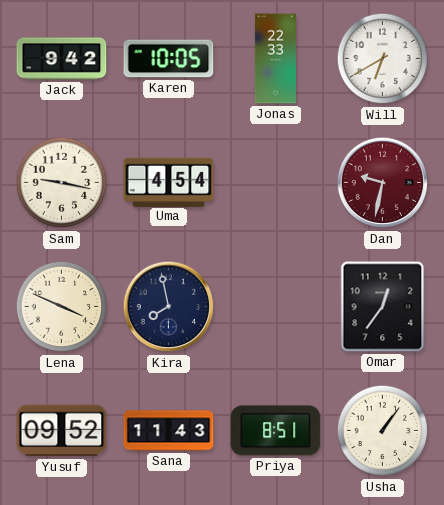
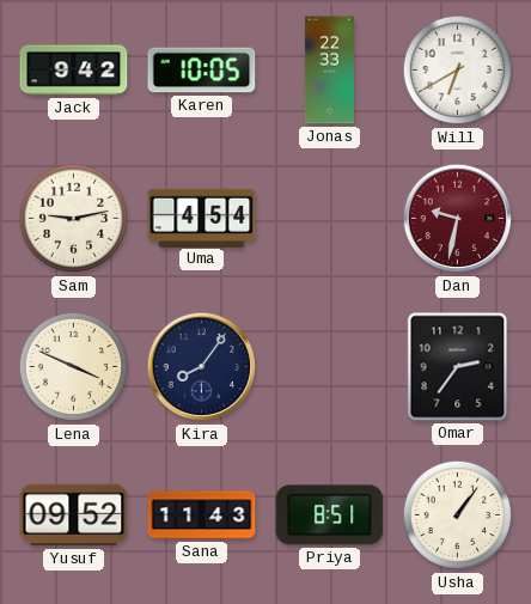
Sam: 9:17 -> 9:13 (74, 219)
Kira: 7:58 -> 8:06 (202, 367)
Omar: 12:36 -> 2:36 (458, 367)
